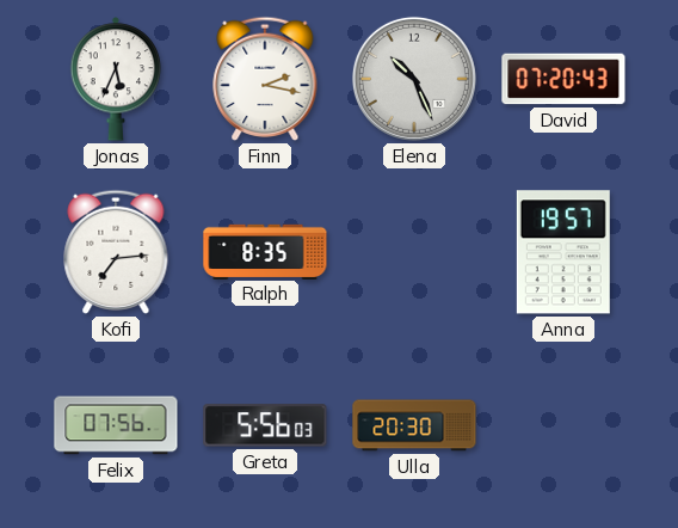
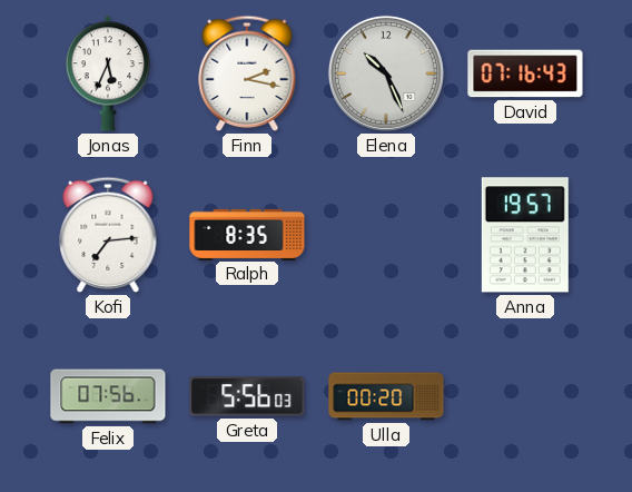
David: 07:20 -> 07:16 (525, 73)
Ulla: 20:30 -> 00:20 (386, 396)
